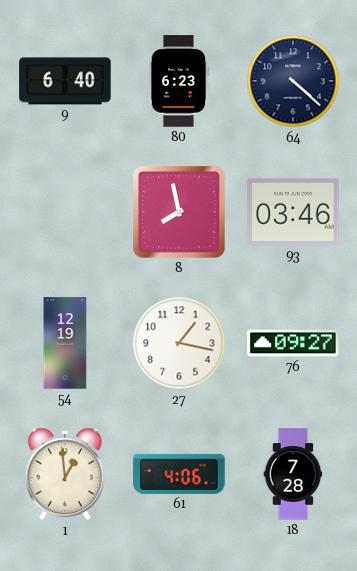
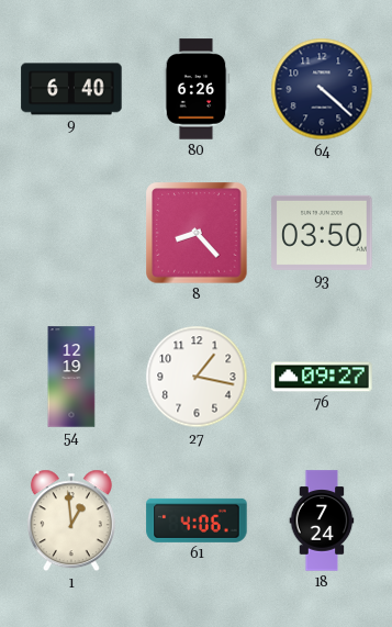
80: 6:23 -> 6:26 (197, 89)
8: 7:58 -> 8:23 (197, 233)
93: 03:46 -> 03:50 (322, 233)
18: 7:28 -> 7:24 (322, 520)
